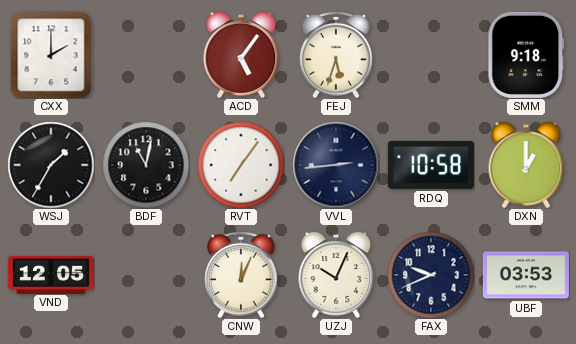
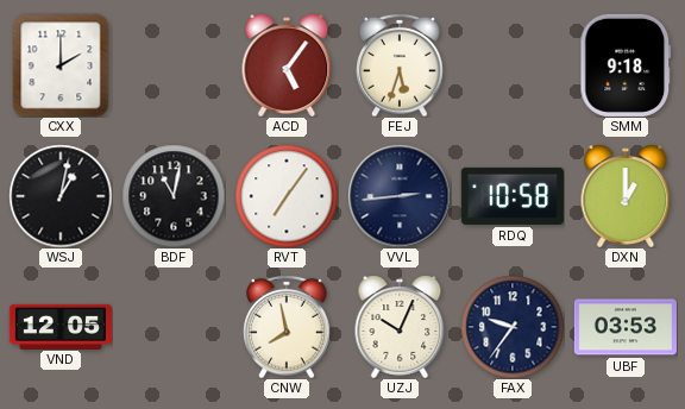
WSJ: 1:35 -> 1:02 (61, 196)
CNW: 12:04 -> 7:58 (287, 327)
FAX: 9:41 -> 9:36 (513, 327)
